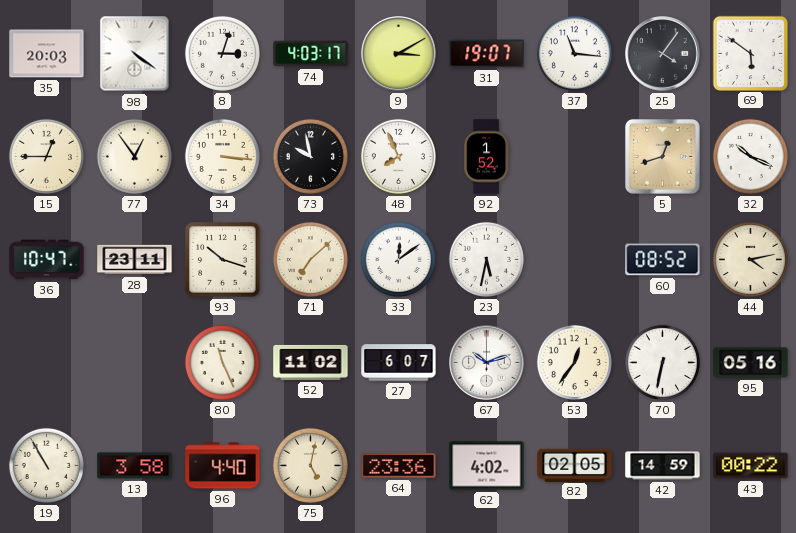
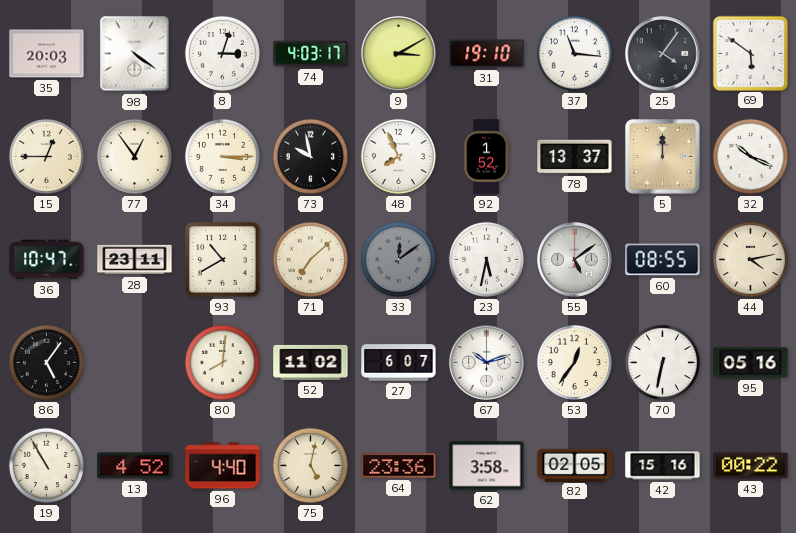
31: 19:07 -> 19:10 (487, 54)
34: 3:16 -> 3:15 (222, 156)
78: none -> 13:37 (575, 157)
5: 12:42 -> 12:00 (662, 156)
93: 10:18 -> 10:40 (223, 260)
33 dial: white -> grey (398, 259)
55: none -> 5:09 (575, 260)
60: 08:52 -> 08:55 (663, 260)
86: none -> 5:06 (46, 362)
80: 11:26 -> 8:01 (222, 362)
13: 3:58 -> 4:52 (135, 466)
62: 4:02 -> 3:58 (487, 466)
42: 14:59 -> 15:16 (663, 466)
